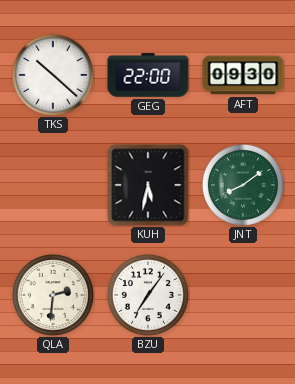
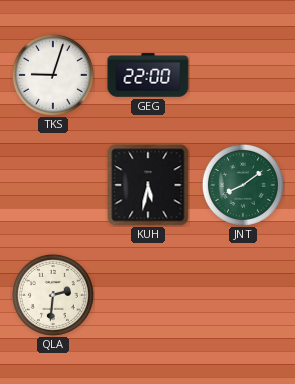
TKS: 10:22 -> 9:03 (53, 75)
AFT: 09:30 -> none (243, 75)
BZU: 7:06 -> none (148, 295)
